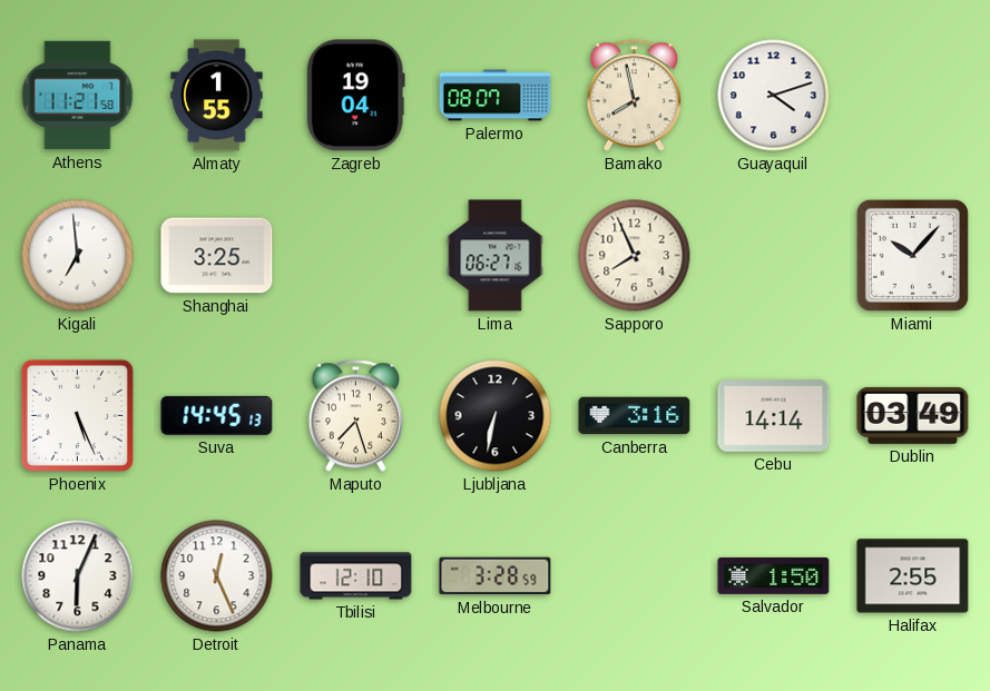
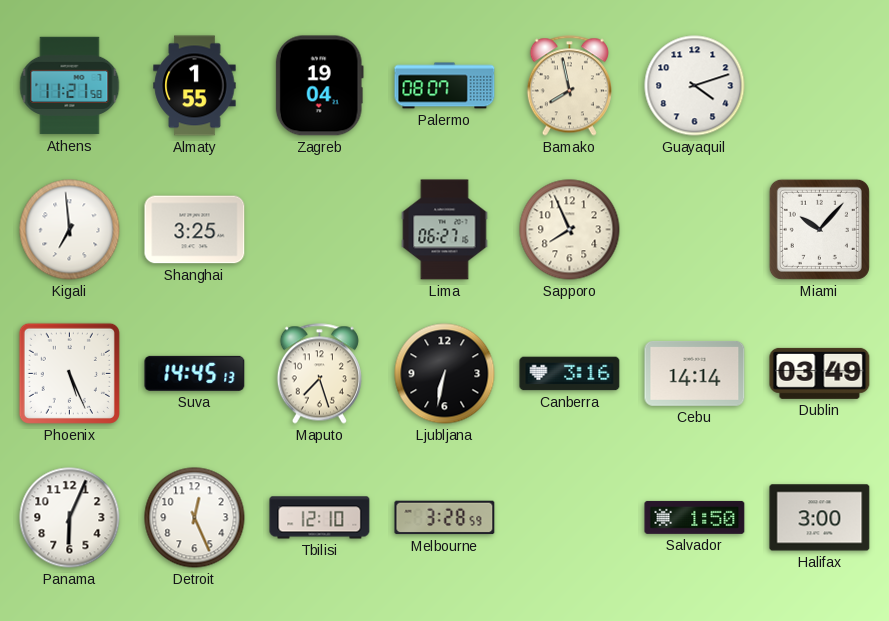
Halifax: 2:55 -> 3:00 (820, 518)
